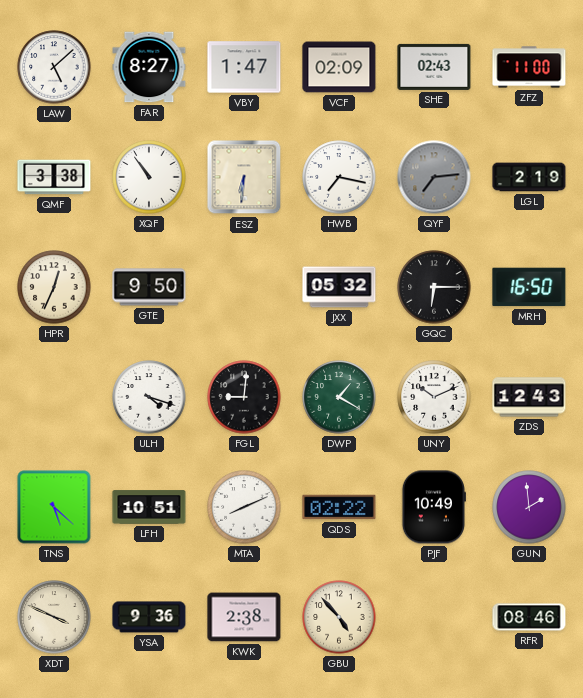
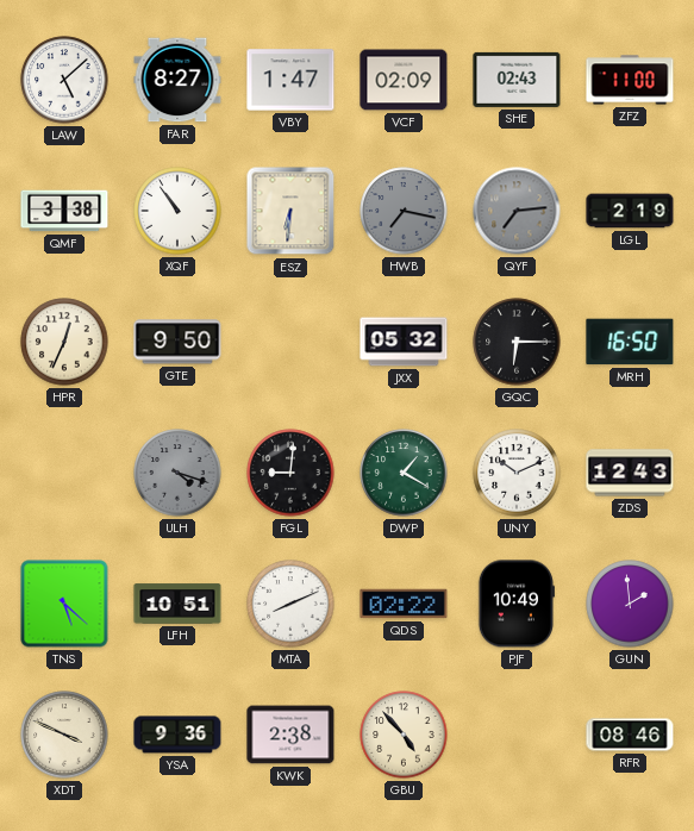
HWB dial: white -> grey (404, 211)
ULH dial: white -> grey (177, 473)
